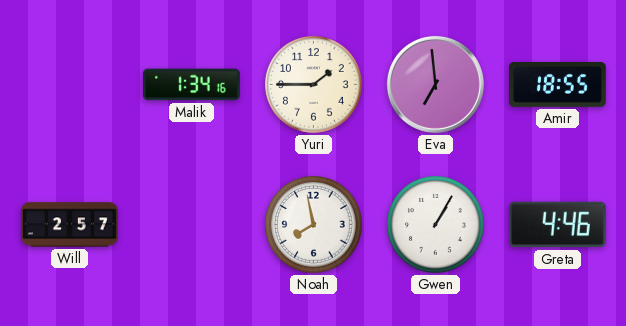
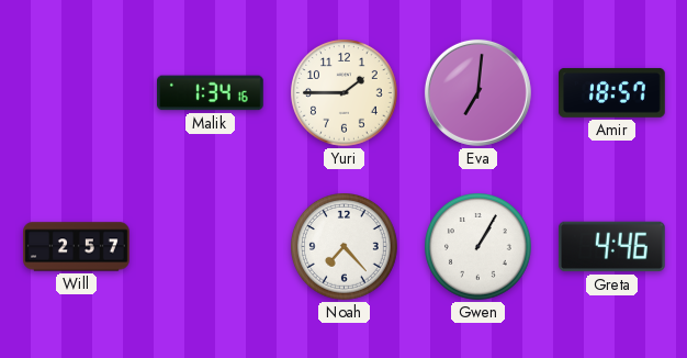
Eva: 6:59 -> 7:01 (477, 92)
Amir: 18:55 -> 18:57 (612, 92)
Noah: 7:58 -> 7:23 (345, 247)
